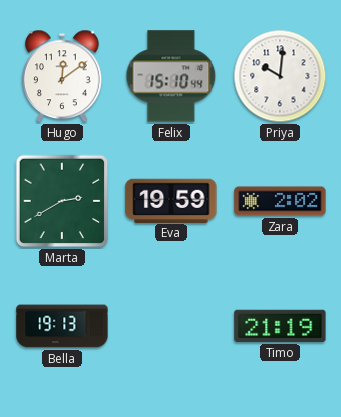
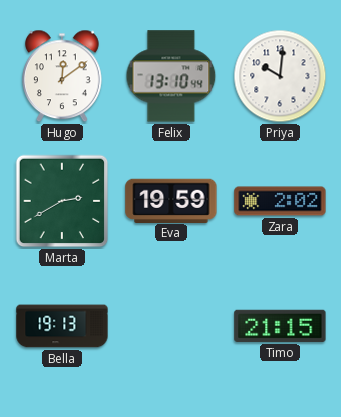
Felix: 15:10 -> 13:10 (171, 76)
Timo: 21:19 -> 21:15 (280, 326)
